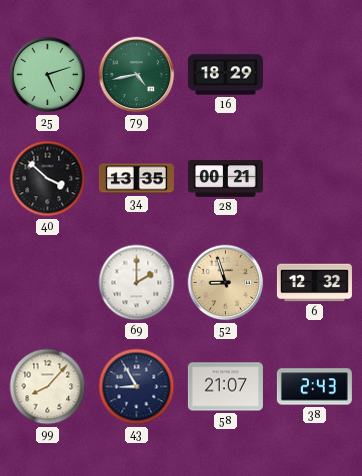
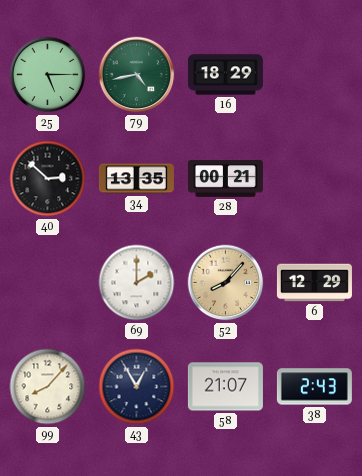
25: 5:12 -> 5:15 (48, 75)
40: 3:52 -> 2:52 (48, 179)
52: 8:57 -> 8:07 (226, 283)
6: 12:32 -> 12:29 (314, 283)
43: 8:55 -> 12:55 (137, 387)
